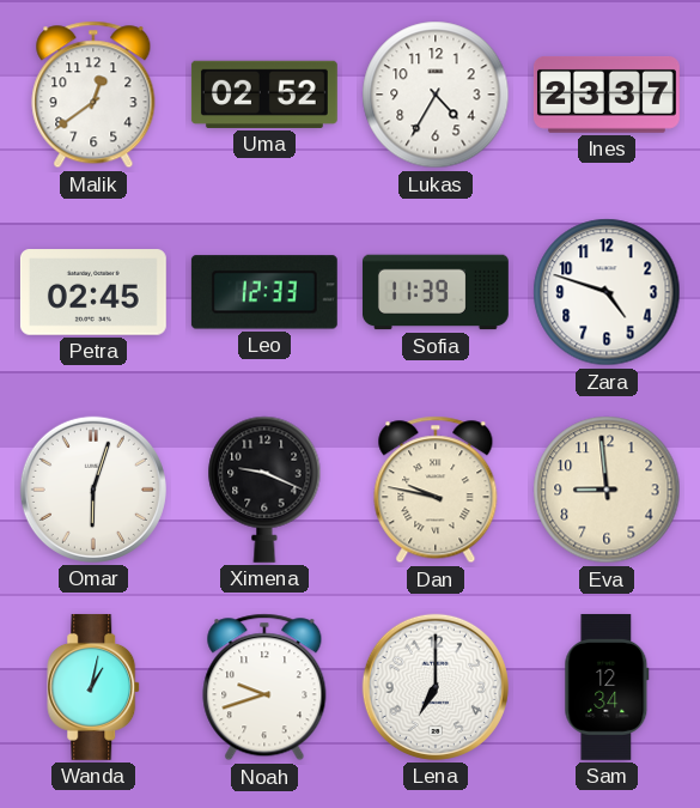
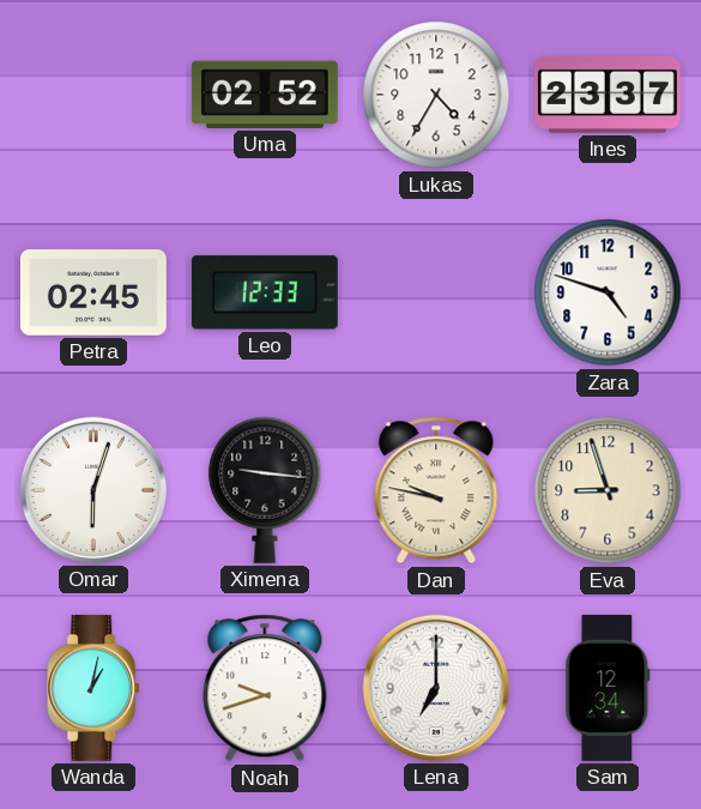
Malik: 12:39 -> none (93, 95)
Sofia: 11:39 -> none (436, 292)
Ximena: 9:19 -> 9:16 (265, 490)
Eva: 8:59 -> 8:57 (608, 490)
